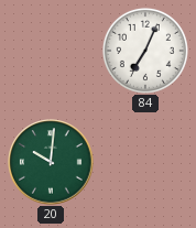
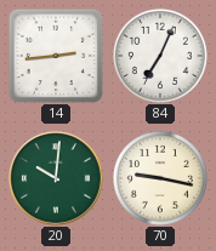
14: none -> 2:44 (56, 56)
70: none -> 9:17 (160, 178)
